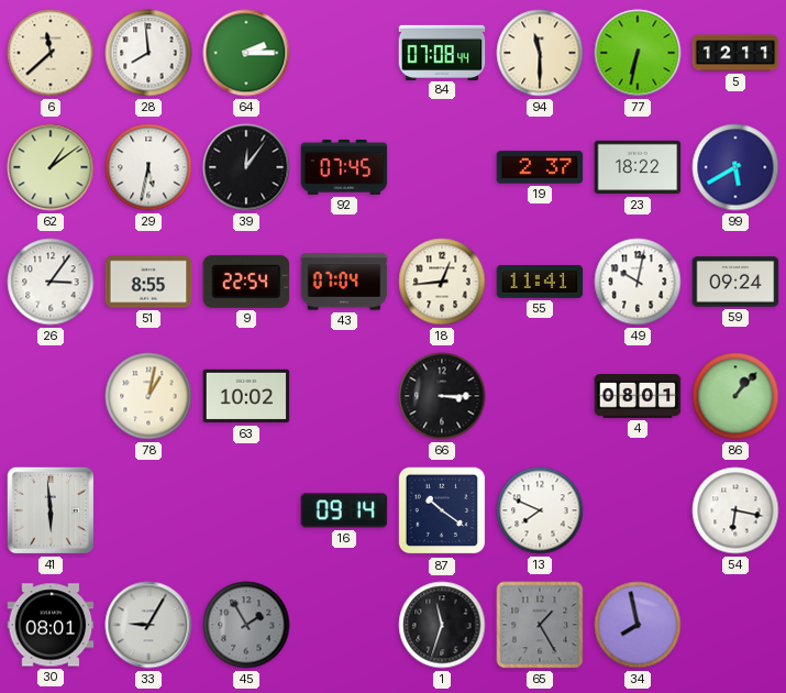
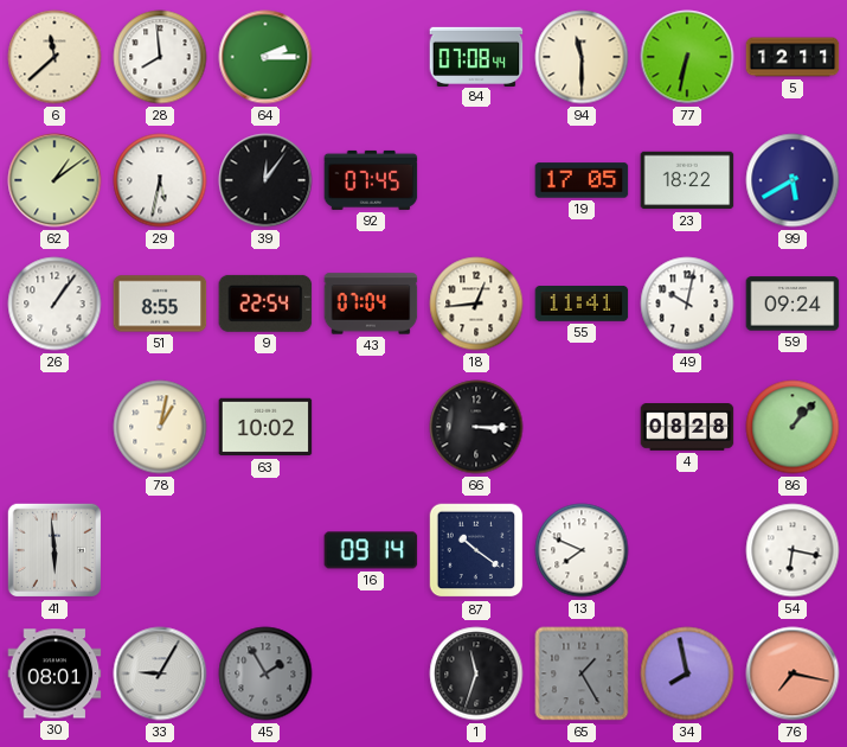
19: 2:37 -> 17:05 (582, 180)
26: 3:06 -> 1:06 (54, 304)
4: 08:01 -> 08:28 (687, 428)
76: none -> 7:17 (793, 673)
